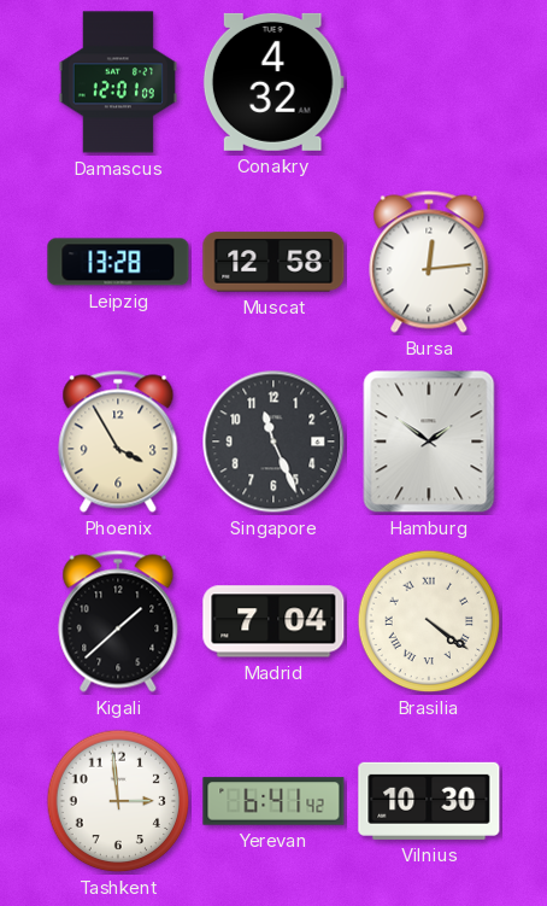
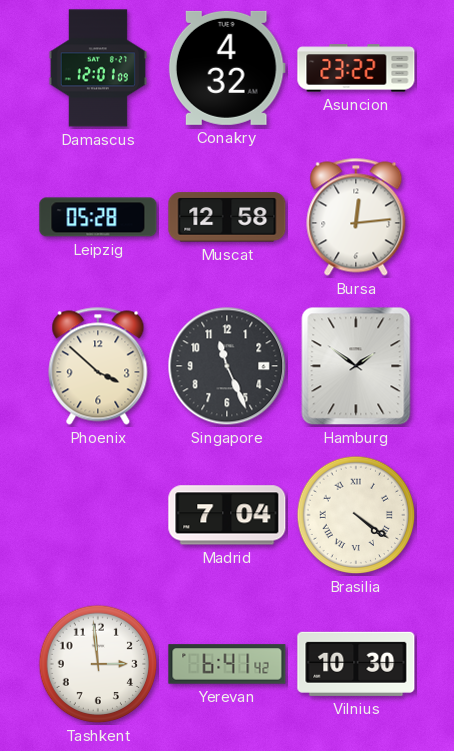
Asuncion: none -> 23:22 (356, 68)
Leipzig: 13:28 -> 05:28 (98, 217)
Phoenix: 3:55 -> 3:52 (98, 366)
Kigali: 1:38 -> none (118, 621)
